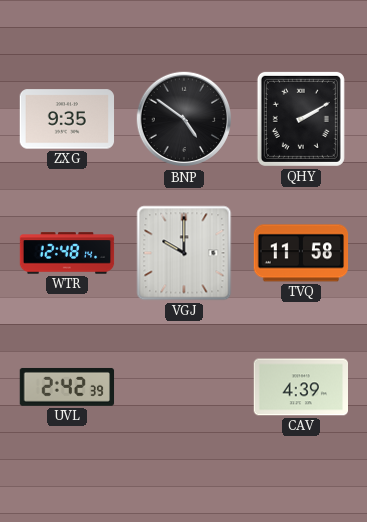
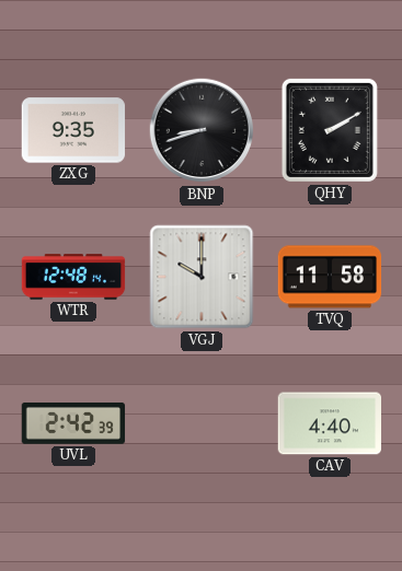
BNP: 4:51 -> 8:42 (202, 130)
CAV: 4:39 -> 4:40 (330, 423)
